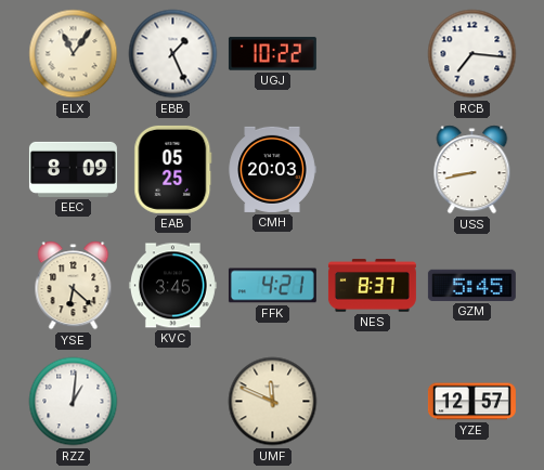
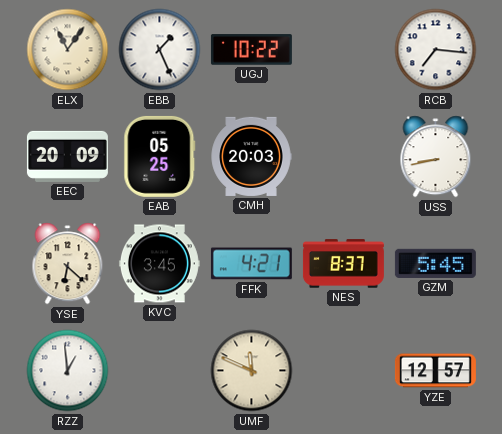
EEC: 8:09 -> 20:09 (67, 156)
RZZ: 1:01 -> 12:59 (68, 371)
